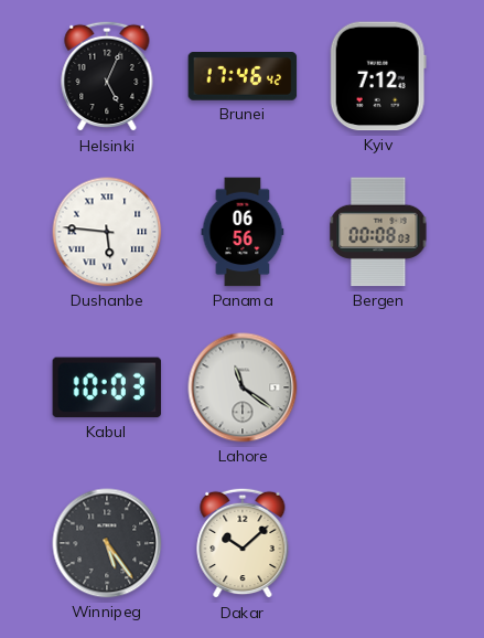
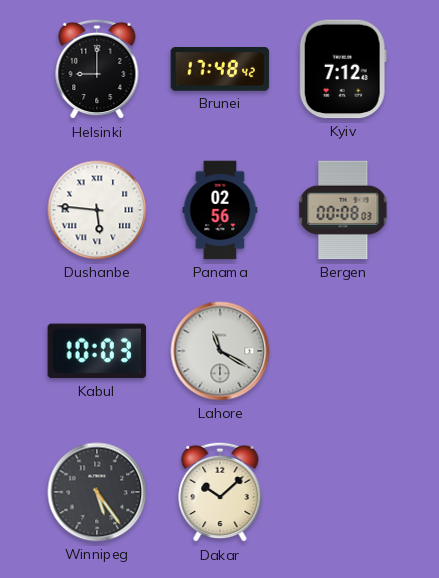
Helsinki: 5:04 -> 9:00 (97, 69)
Brunei: 17:46 -> 17:48 (220, 70)
Panama: 06:56 -> 02:56 (220, 210)
Lahore: 11:21 -> 11:20 (220, 351)
